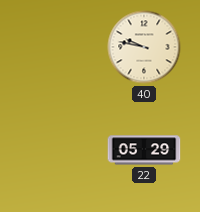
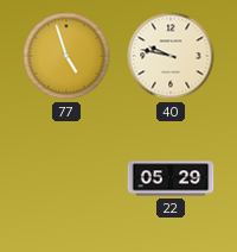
77: none -> 4:57 (66, 56)
